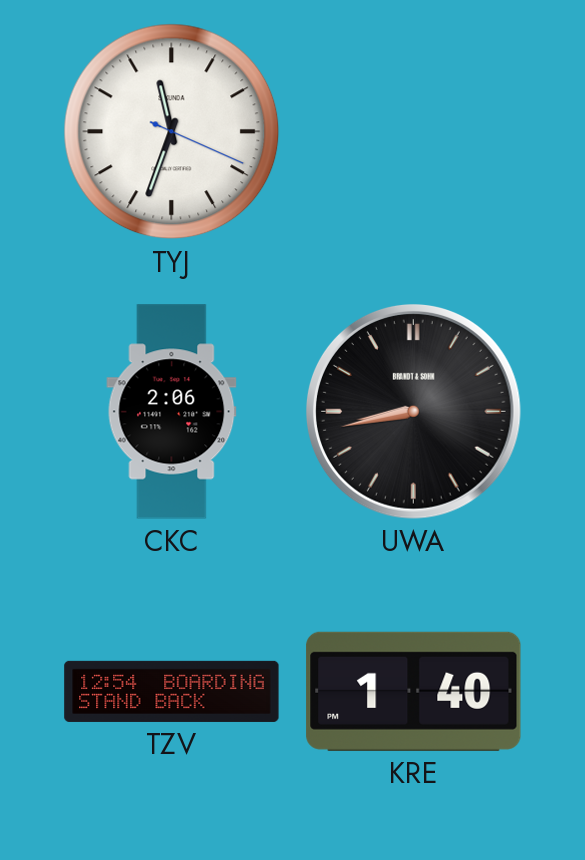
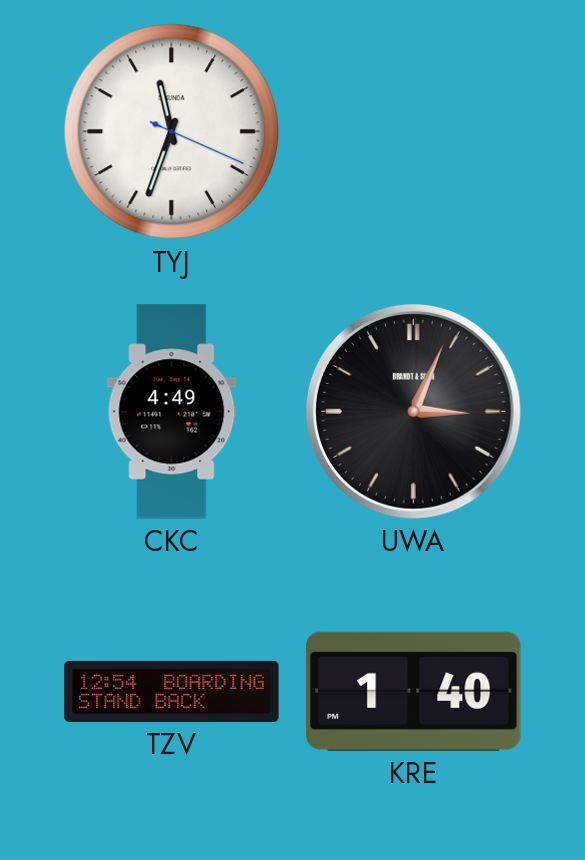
CKC: 2:06 -> 4:49 (172, 412)
UWA: 8:43 -> 3:04 (414, 412)
